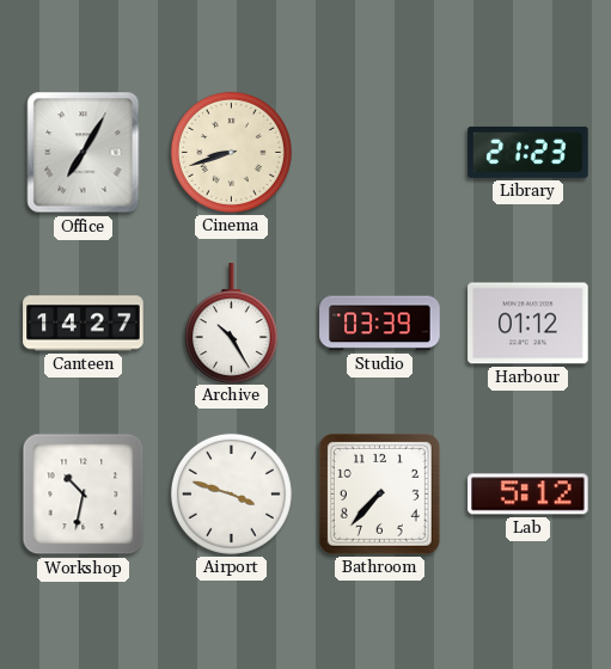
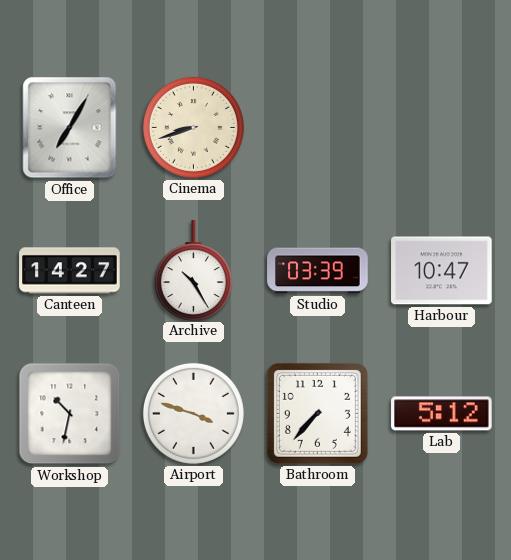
Library: 21:23 -> none (528, 152)
Harbour: 01:12 -> 10:47 (442, 271)
